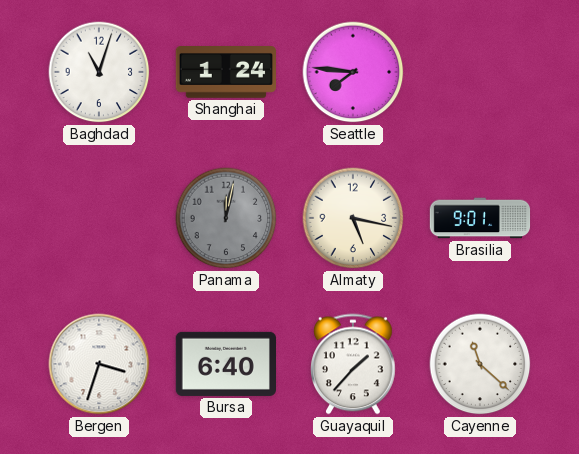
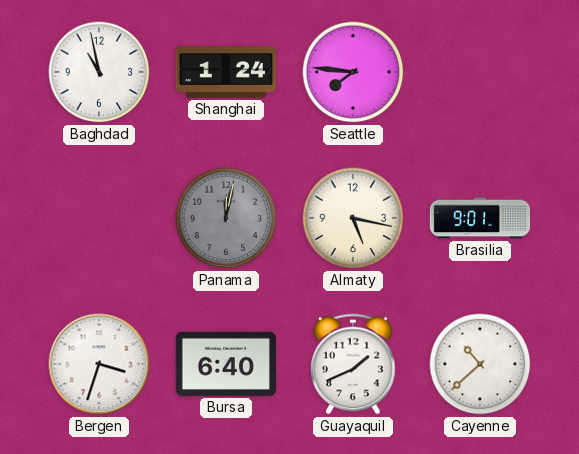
Baghdad: 11:03 -> 10:58 (99, 72)
Guayaquil: 1:37 -> 1:41 (354, 364)
Cayenne: 11:22 -> 10:38 (480, 364)
